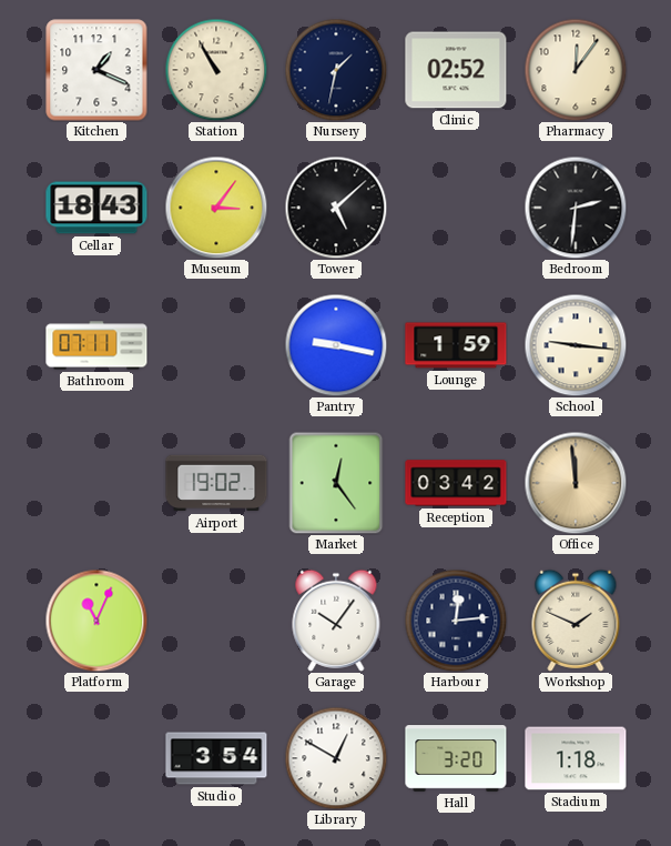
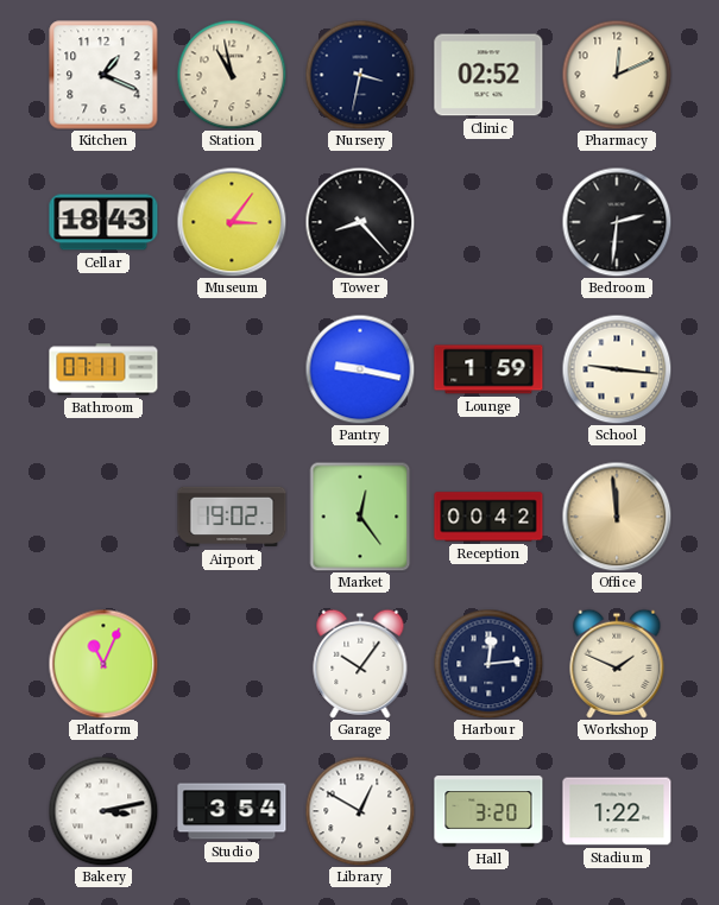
Station: 10:55 -> 10:58 (232, 75)
Nursery: 1:32 -> 3:32 (360, 75)
Pharmacy: 12:06 -> 12:11 (617, 75)
Tower: 5:08 -> 8:23 (360, 222)
Reception: 03:42 -> 00:42 (488, 517)
Bakery: none -> 3:13 (103, 811)
Stadium: 1:18 -> 1:22 (617, 811)
